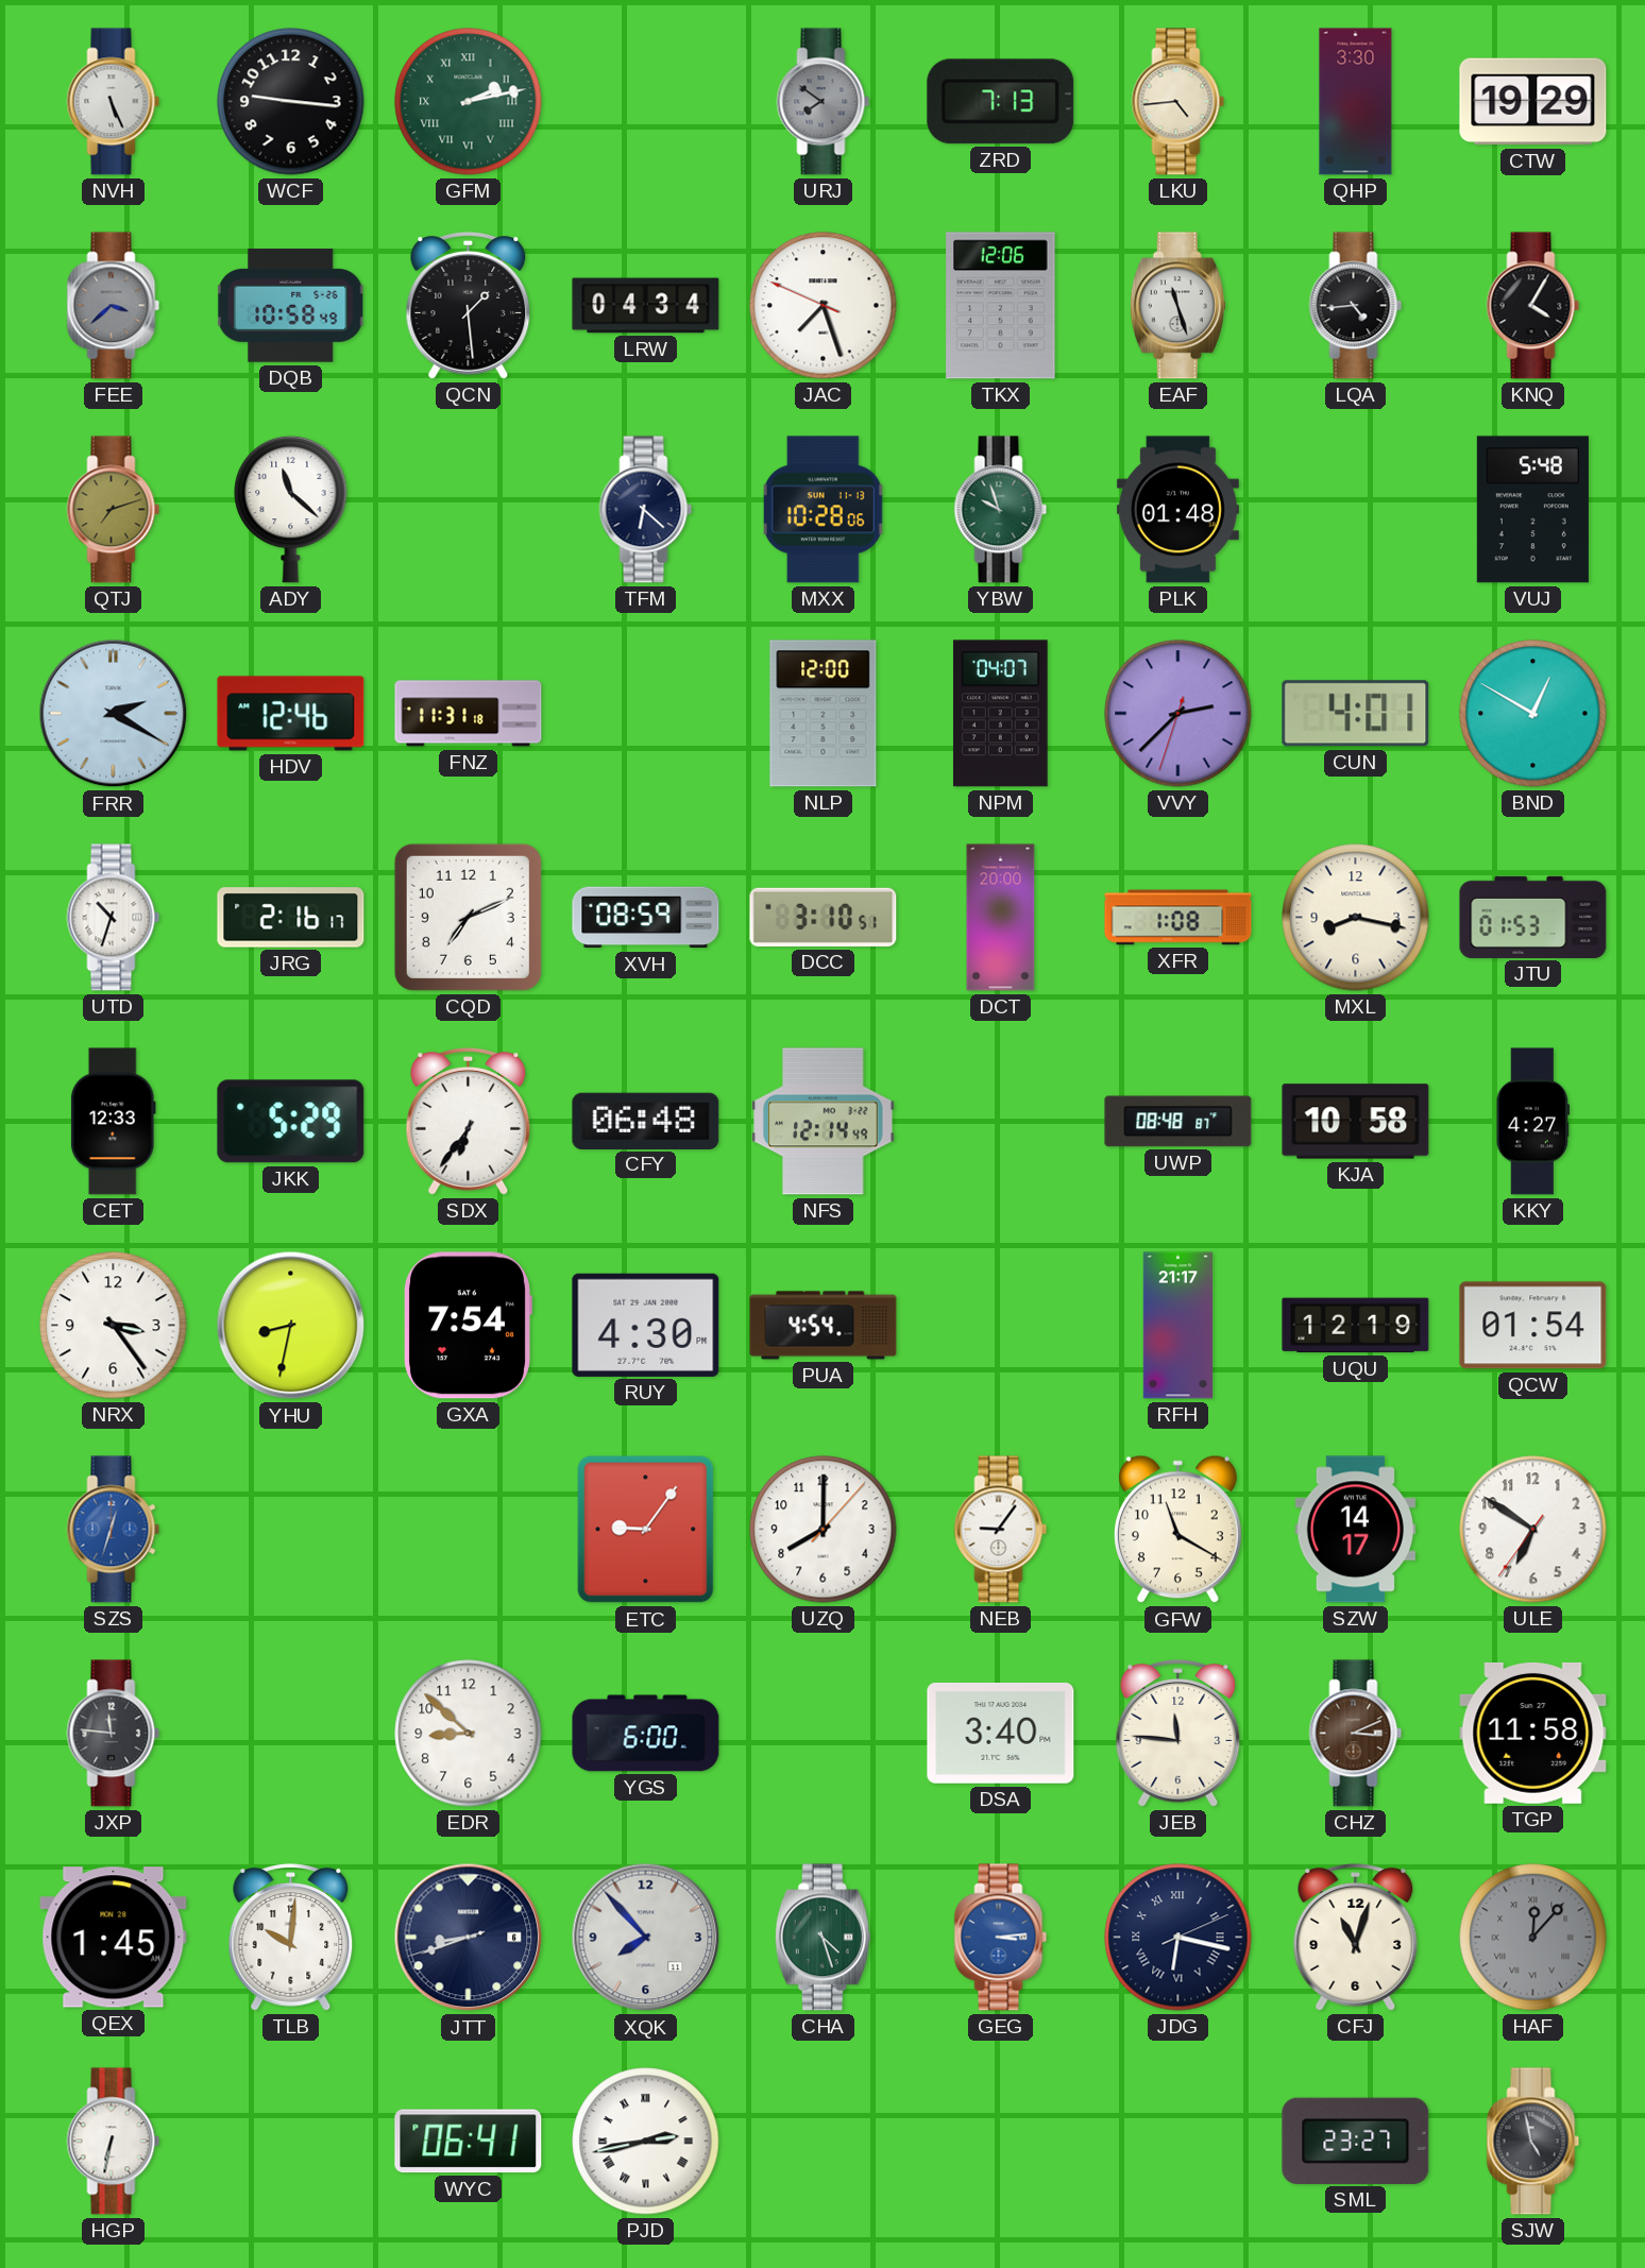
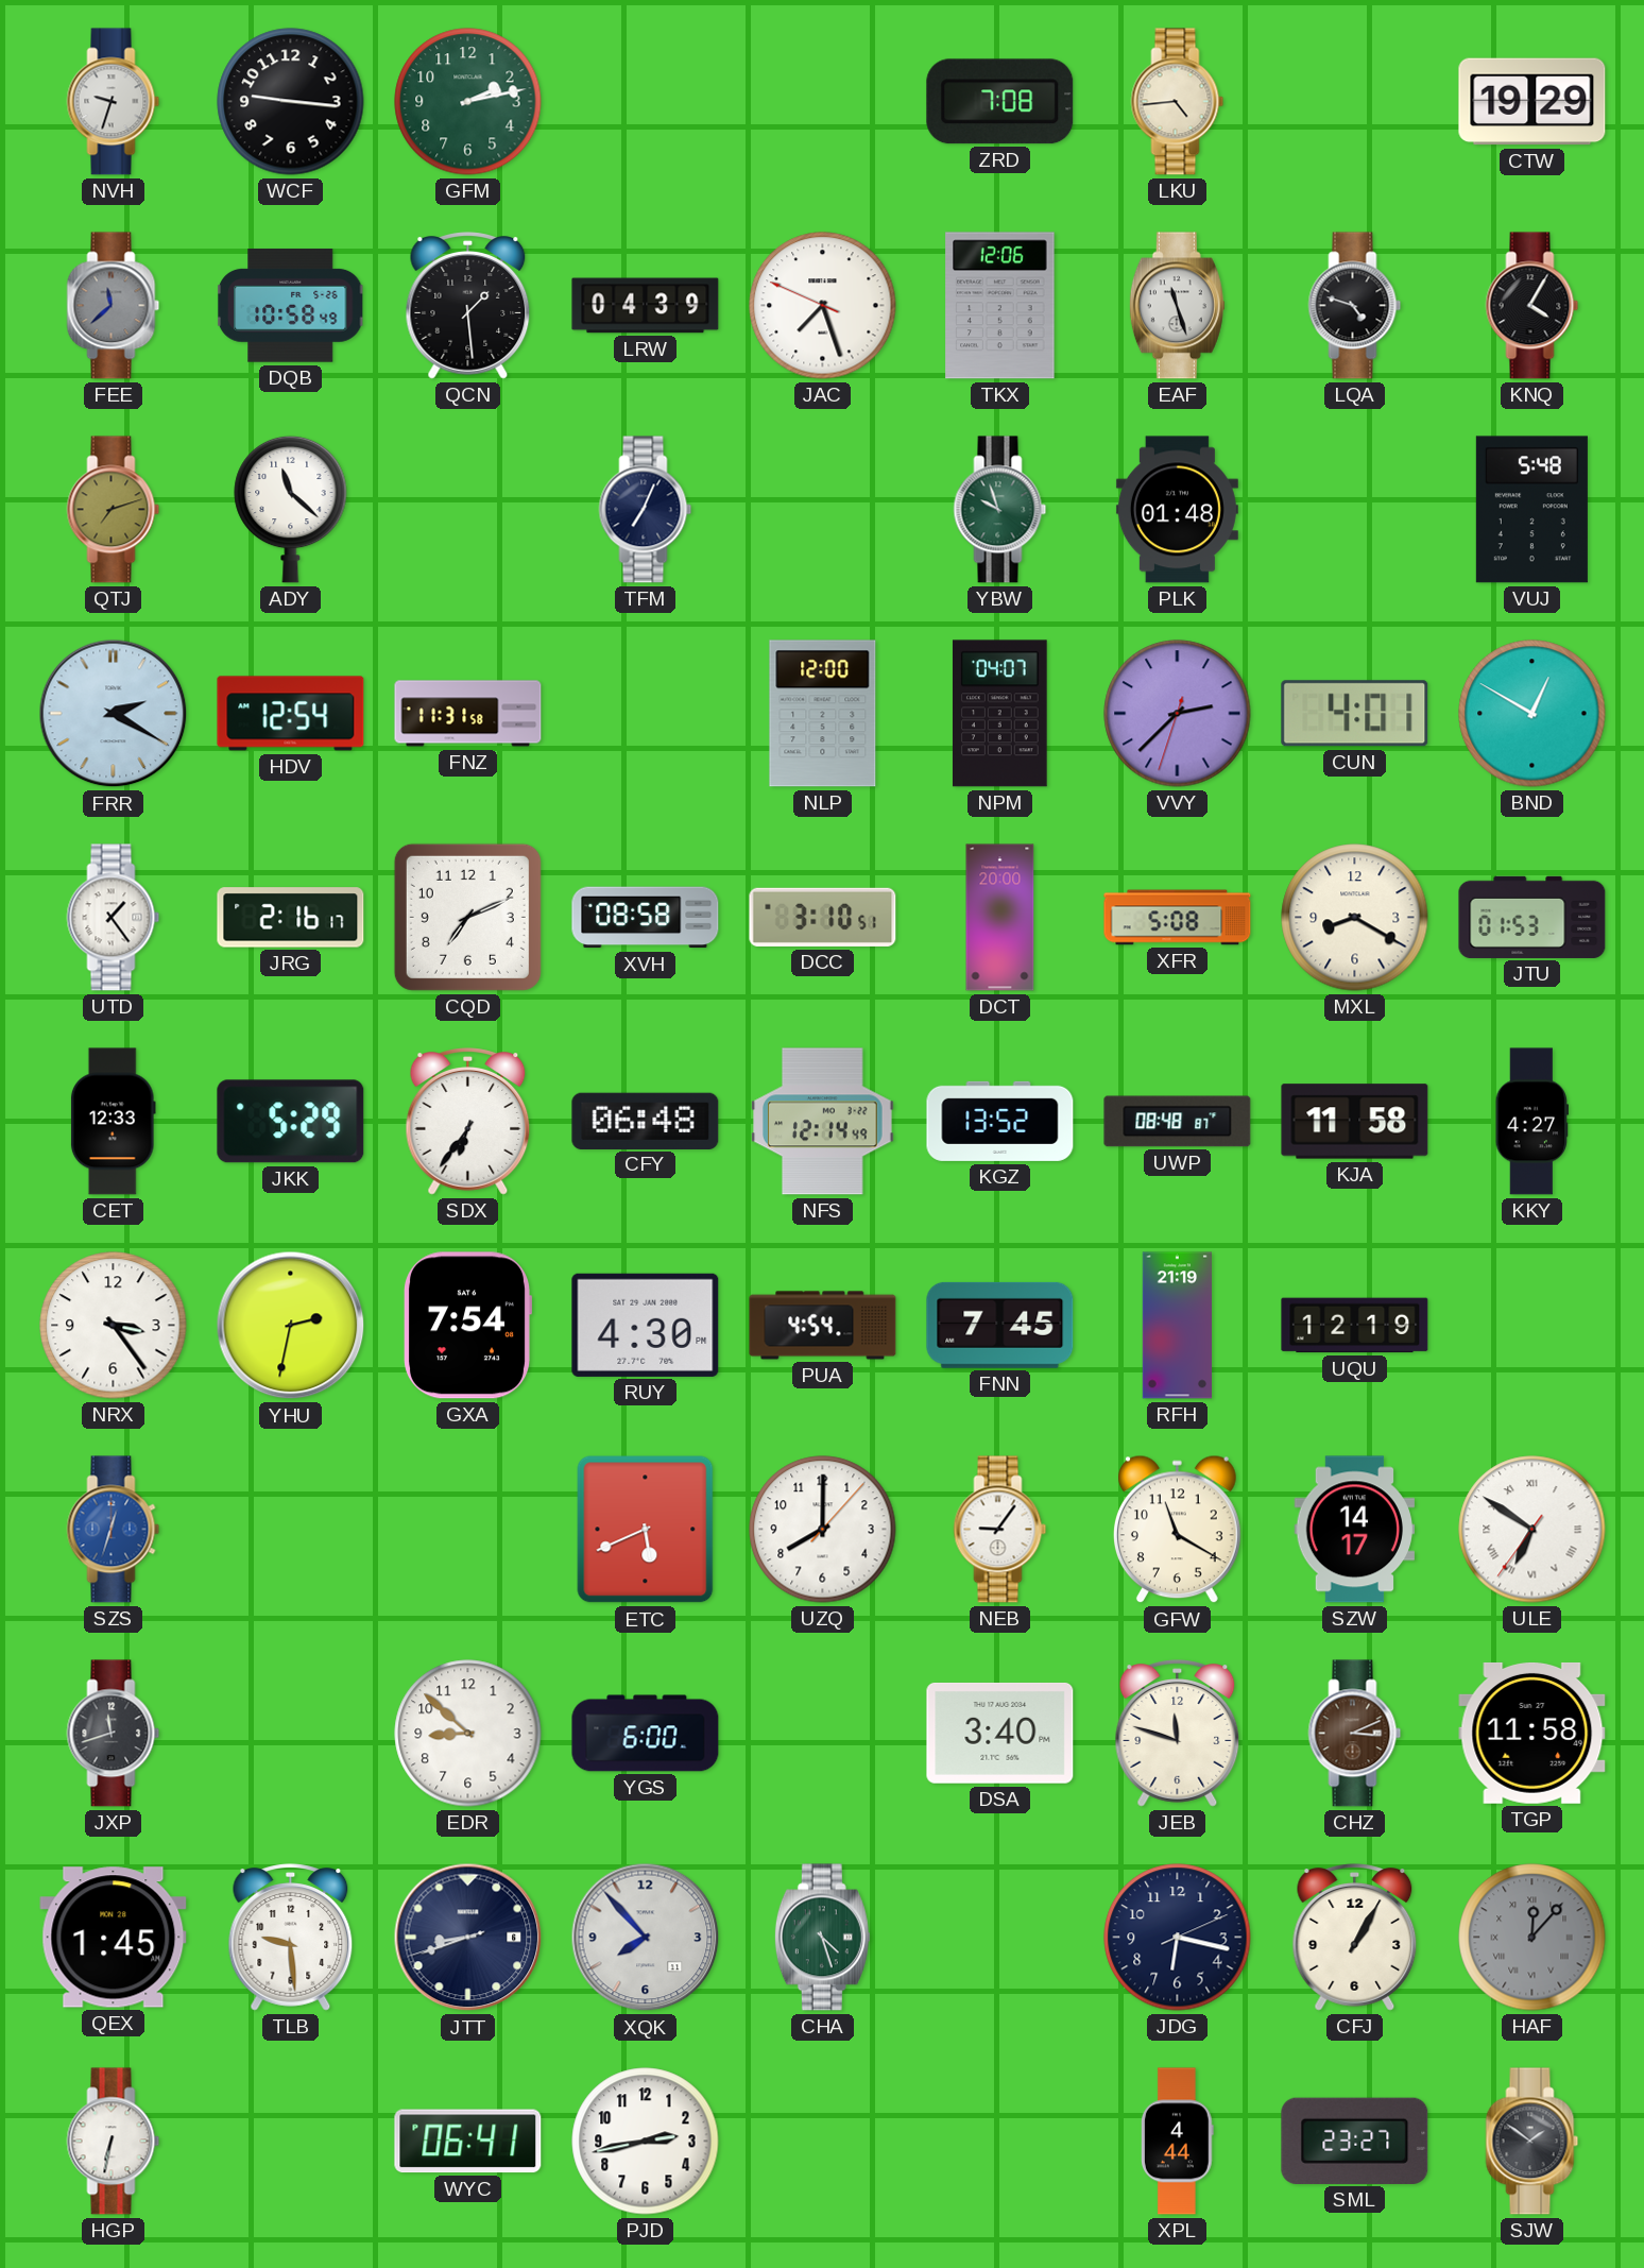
NVH: 5:26 -> 9:33 (114, 102)
GFM numerals: Roman -> Arabic (468, 102)
URJ: 7:51 -> none (824, 102)
ZRD: 7:13 -> 7:08 (1000, 102)
QHP: 3:30 -> none (1356, 102)
FEE: 3:38 -> 11:38 (114, 306)
LRW: 04:34 -> 04:39 (646, 306)
LQA: 4:44 -> 4:48 (1355, 306)
TFM: 6:22 -> 7:04 (646, 510)
MXX: 10:28 -> none (822, 510)
HDV: 12:46 -> 12:54 (291, 714)
FNZ: 11:31:18 -> 11:31:58 (468, 714)
UTD: 10:33 -> 1:24 (114, 918)
XVH: 08:59 -> 08:58 (646, 918)
XFR: 1:08 -> 5:08 (1178, 918)
MXL: 8:17 -> 8:20 (1355, 918)
KGZ: none -> 13:52 (1000, 1121)
KJA: 10:58 -> 11:58 (1355, 1122)
YHU: 8:32 -> 2:32 (291, 1326)
FNN: none -> 7:45 (1000, 1325)
RFH: 21:17 -> 21:19 (1178, 1326)
QCW: 01:54 -> none (1533, 1326)
ETC: 9:06 -> 5:41 (646, 1530)
ULE numerals: Arabic -> Roman (1532, 1530)
JXP: 11:46 -> 11:42 (114, 1734)
JEB: 11:46 -> 11:48 (1178, 1734)
TLB: 10:01 -> 9:29 (291, 1938)
GEG: 3:14 -> none (1001, 1938)
JDG numerals: Roman -> Arabic (1178, 1938)
CFJ: 11:03 -> 1:05 (1355, 1938)
PJD numerals: Roman -> Arabic (646, 2142)
XPL: none -> 4:44 (1177, 2142)
SJW: 4:58 -> 1:51 (1532, 2142)
